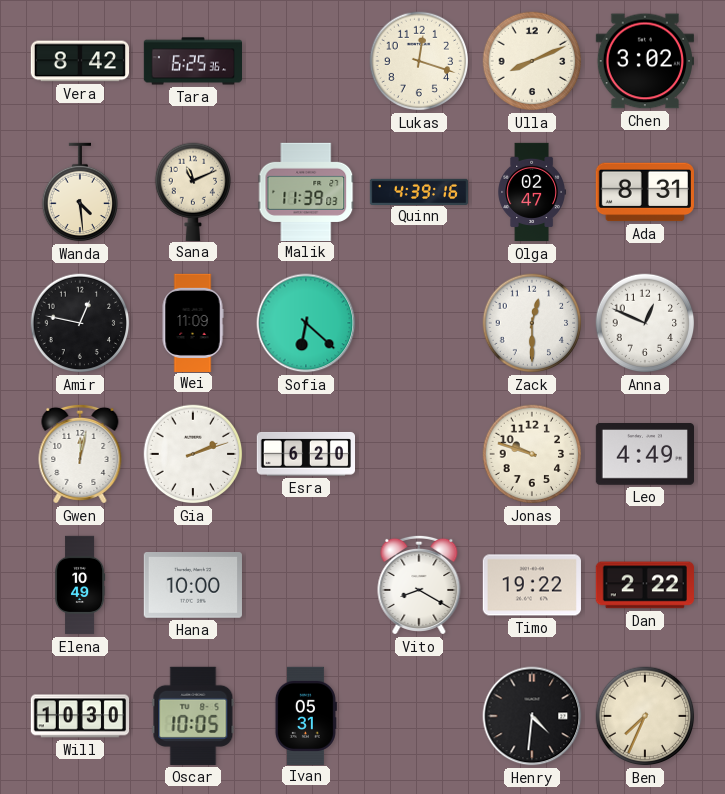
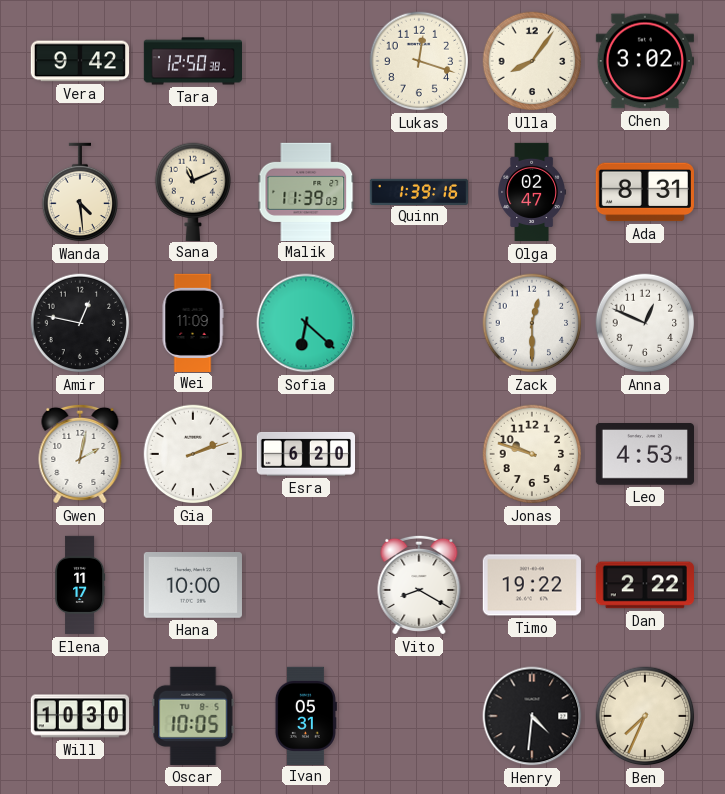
Vera: 8:42 -> 9:42 (79, 61)
Tara: 6:25 -> 12:50 (192, 61)
Ulla: 8:11 -> 8:06 (532, 61)
Quinn: 4:39 -> 1:39 (419, 191)
Gwen: 12:02 -> 2:02 (80, 454)
Leo: 4:49 -> 4:53 (644, 454)
Elena: 10:49 -> 11:17 (80, 585)
